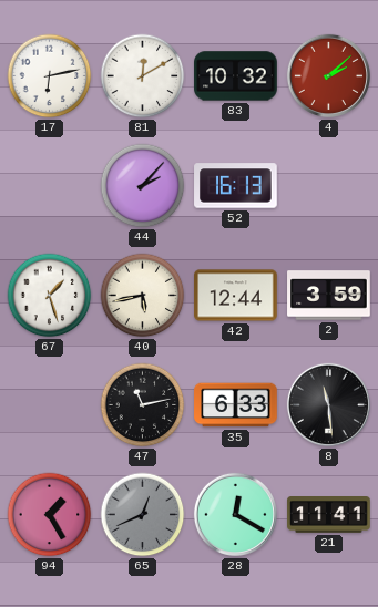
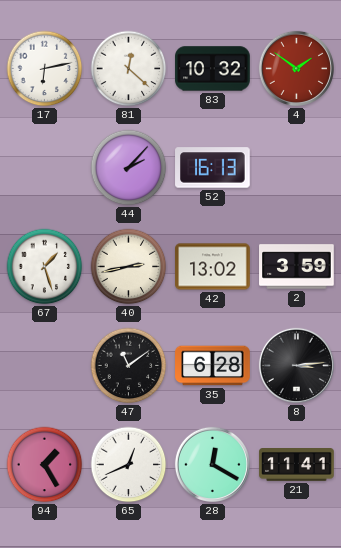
81: 12:10 -> 12:22 (129, 69)
4: 2:08 -> 1:51 (296, 68)
40: 5:43 -> 2:43 (129, 267)
42: 12:44 -> 13:02 (213, 267)
47: 11:13 -> 11:09 (129, 366)
35: 6:33 -> 6:28 (213, 366)
8: 11:29 -> 3:14 (296, 365)
65 dial: grey -> white (129, 465)
